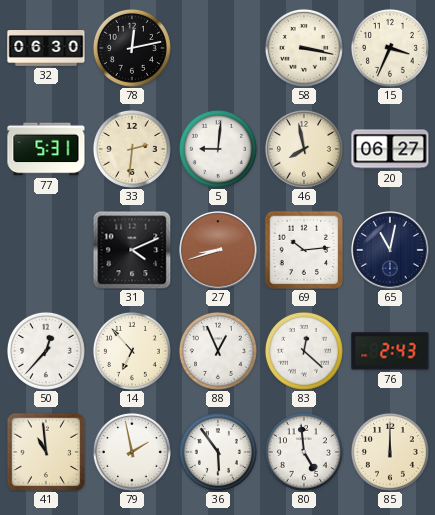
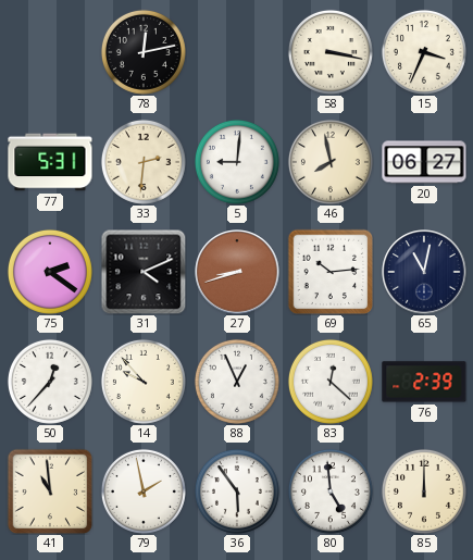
32: 06:30 -> none (46, 49)
75: none -> 2:21 (50, 272)
14: 6:53 -> 9:53 (144, 382)
76: 2:43 -> 2:39 (424, 382)
